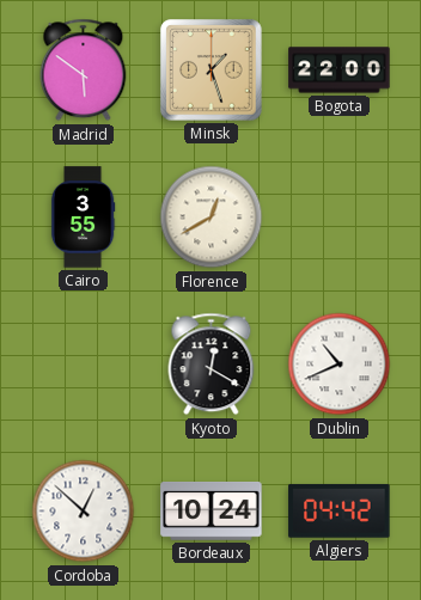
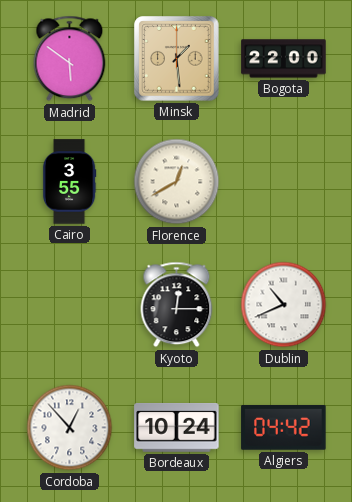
Minsk: 1:27 -> 1:29 (177, 59)
Kyoto: 12:20 -> 12:15 (177, 305)
Cordoba: 12:52 -> 12:53 (70, 428)
